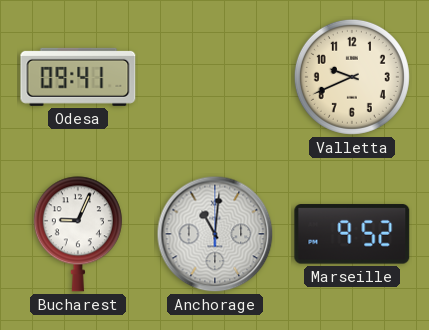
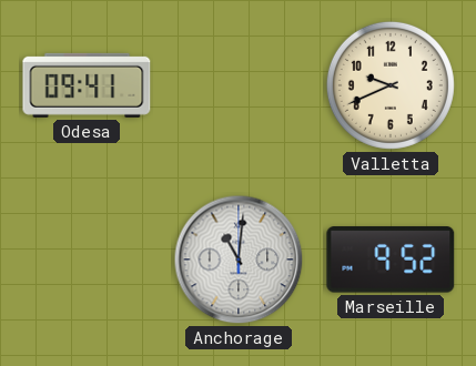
Bucharest: 9:04 -> none (78, 234)
